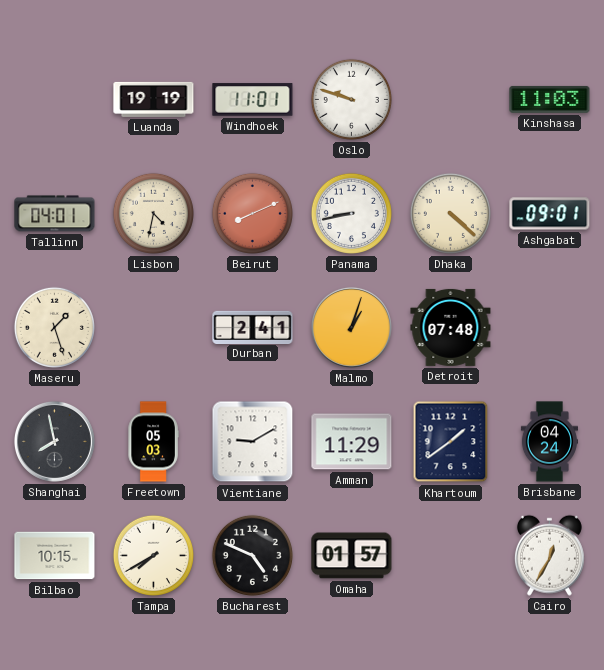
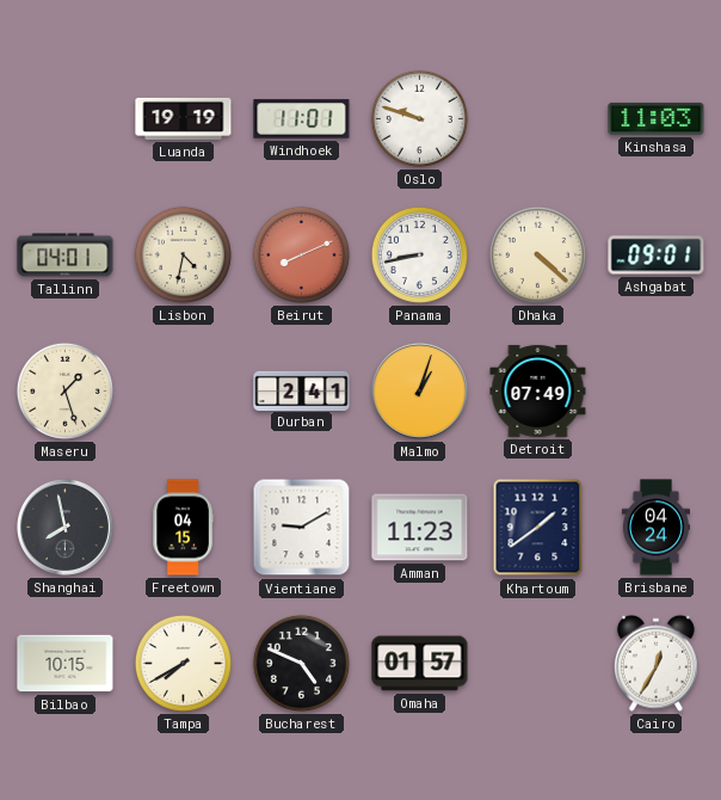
Detroit: 07:48 -> 07:49 (538, 390)
Freetown: 05:03 -> 04:15 (183, 528)
Amman: 11:29 -> 11:23 (420, 528)
